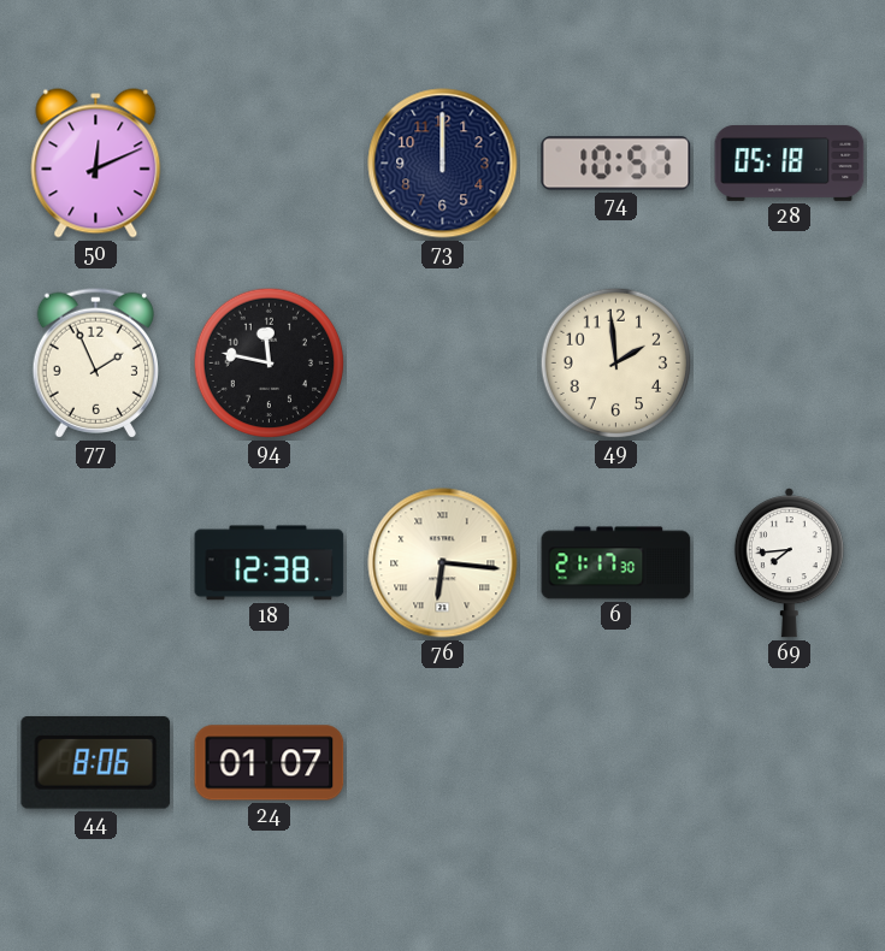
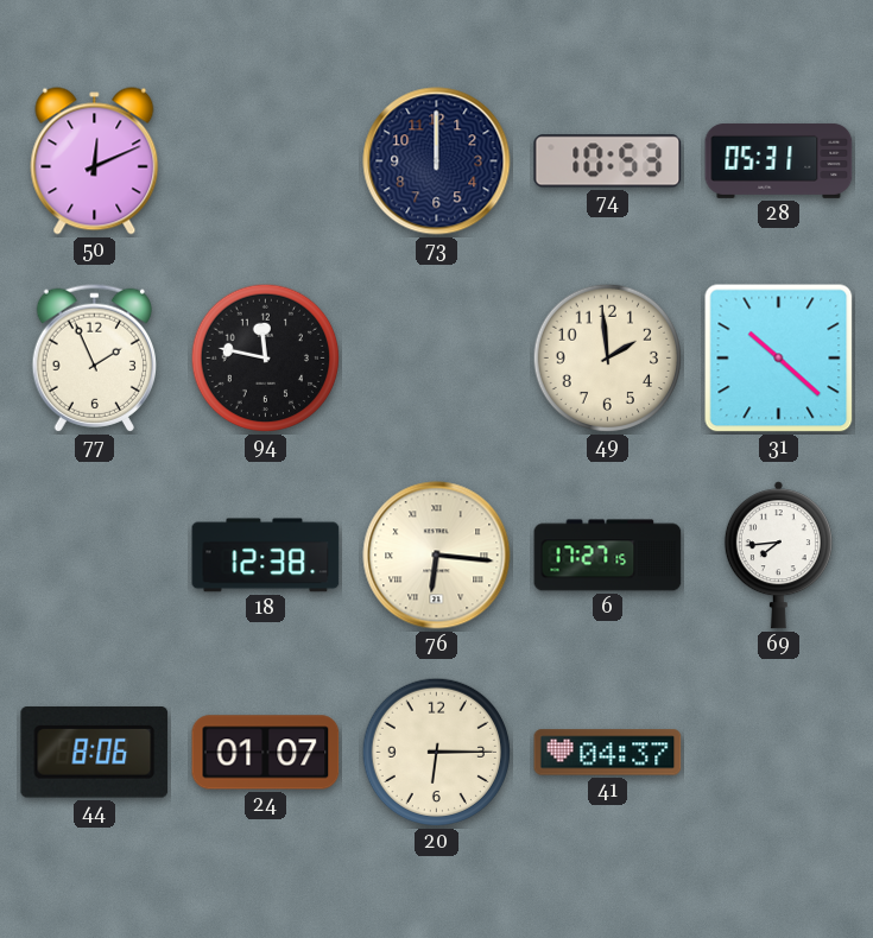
74: 10:57 -> 10:53 (608, 161)
28: 05:18 -> 05:31 (779, 160)
31: none -> 10:22 (779, 359)
6: 21:17 -> 17:27 (608, 556)
20: none -> 6:15 (437, 753)
41: none -> 04:37 (608, 753)
